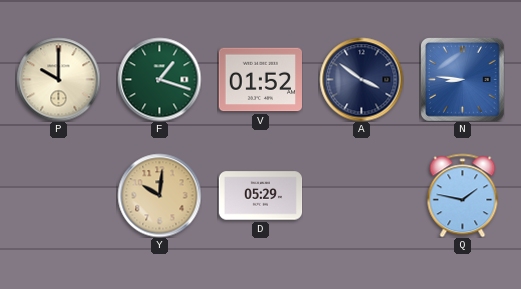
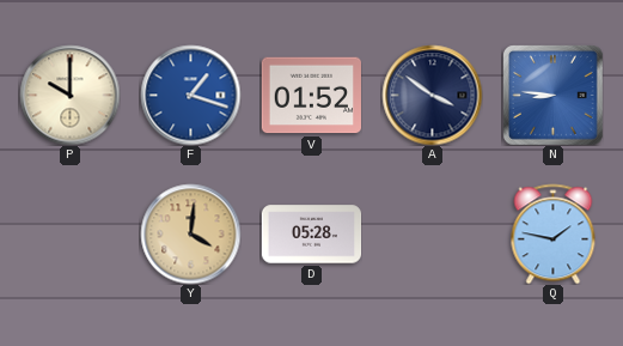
F dial: green -> blue (190, 95)
Y: 10:01 -> 4:01 (190, 233)
D: 05:29 -> 05:28 (311, 235)
